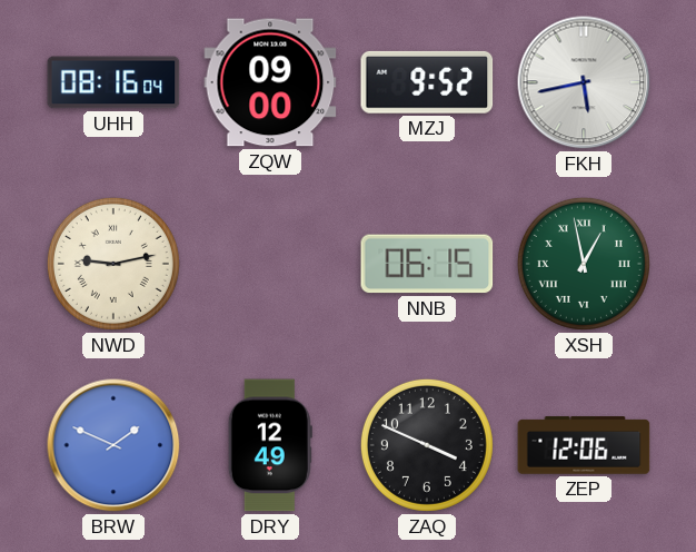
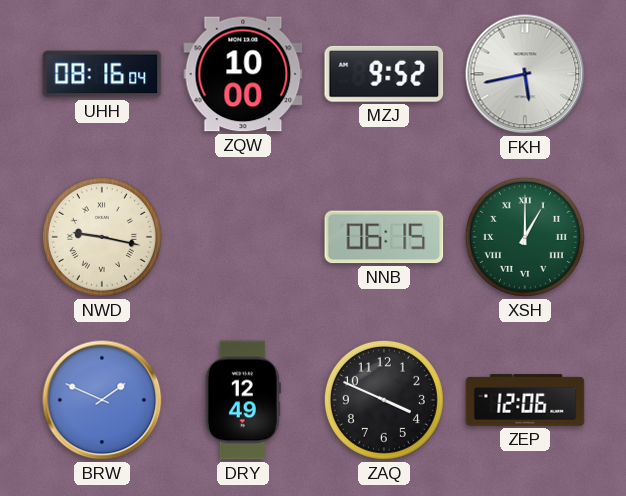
ZQW: 09:00 -> 10:00 (243, 74)
NWD: 9:13 -> 9:17 (102, 237)
XSH: 12:58 -> 1:00 (525, 237)
